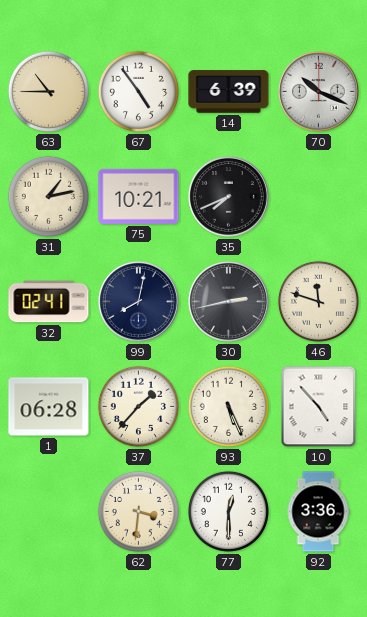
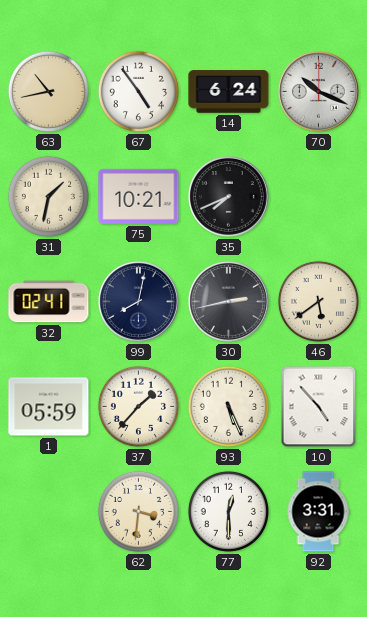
63: 10:45 -> 10:43 (48, 91)
14: 6:39 -> 6:24 (229, 92)
31: 1:13 -> 1:32 (48, 196)
46: 11:48 -> 5:39 (318, 301)
1: 06:28 -> 05:59 (49, 407)
92: 3:36 -> 3:31 (318, 512)
